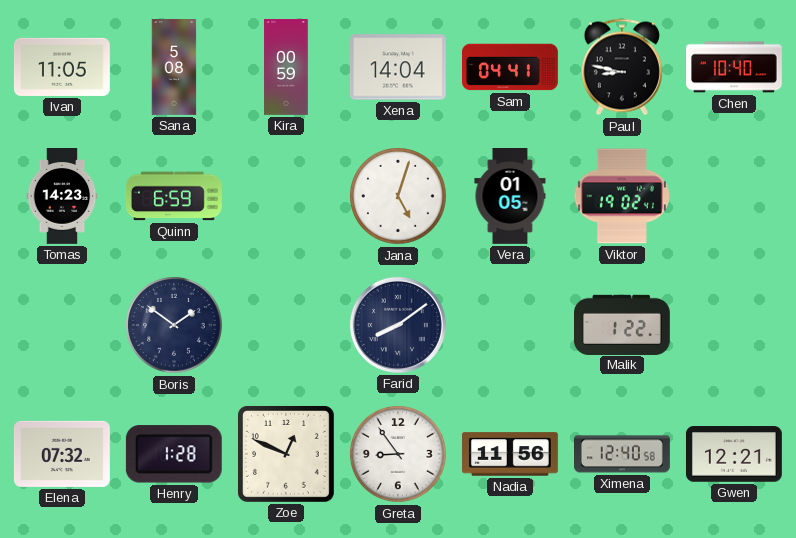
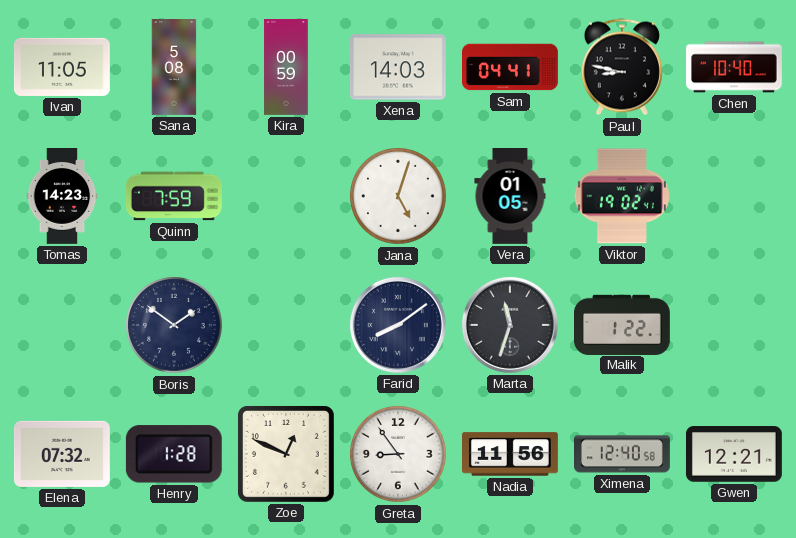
Xena: 14:04 -> 14:03 (398, 67)
Quinn: 6:59 -> 7:59 (174, 196)
Marta: none -> 11:33 (510, 325)
